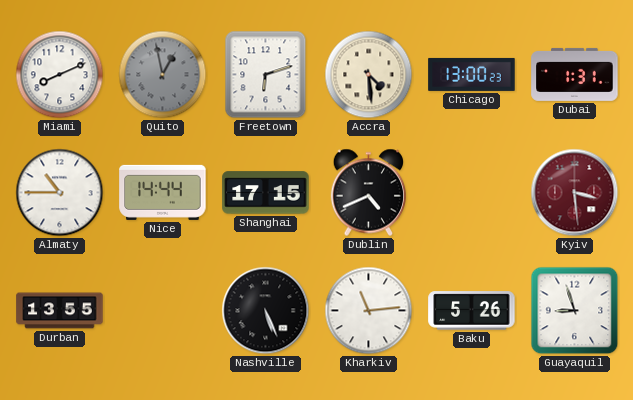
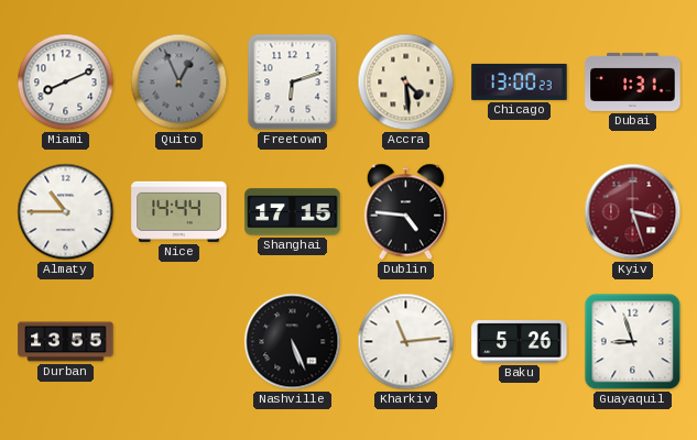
Quito: 12:58 -> 12:56 (179, 82)
Dublin: 4:41 -> 4:46 (406, 212)
Kyiv: 3:29 -> 3:27 (633, 212)
